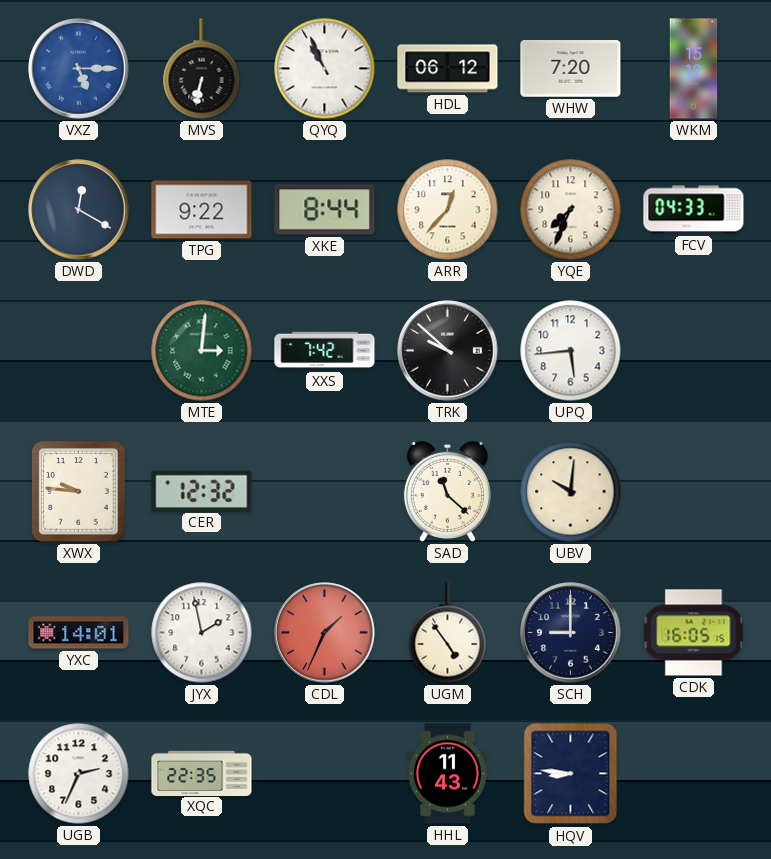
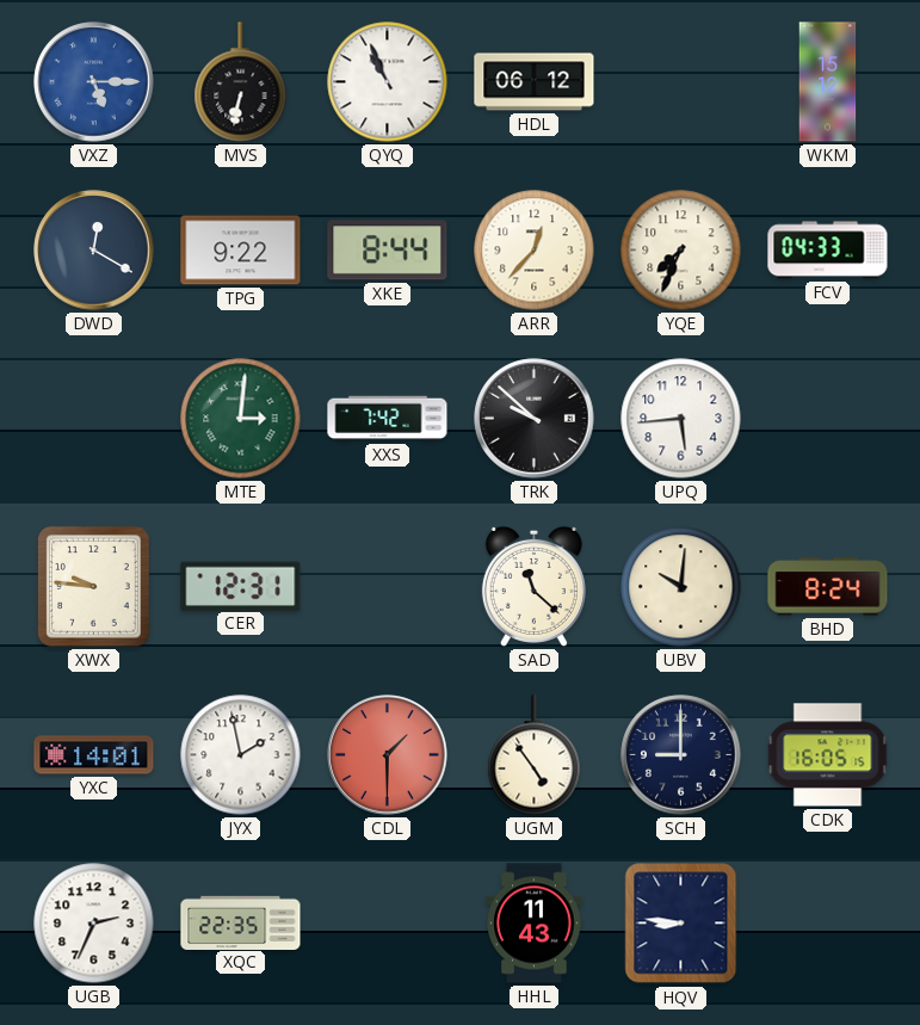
WHW: 7:20 -> none (571, 69)
CER: 12:32 -> 12:31 (241, 586)
BHD: none -> 8:24 (828, 587)
CDL: 1:34 -> 1:30 (388, 755)
